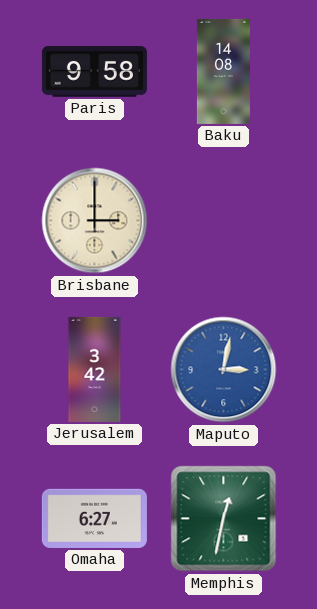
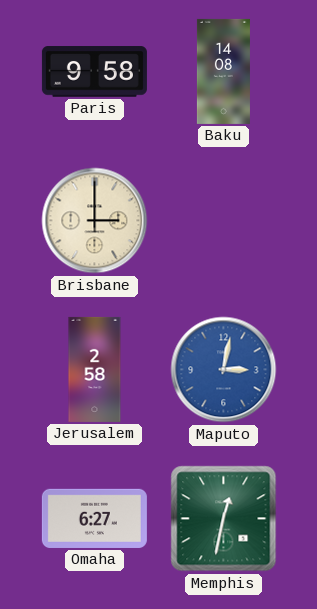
Jerusalem: 3:42 -> 2:58 (95, 369)
